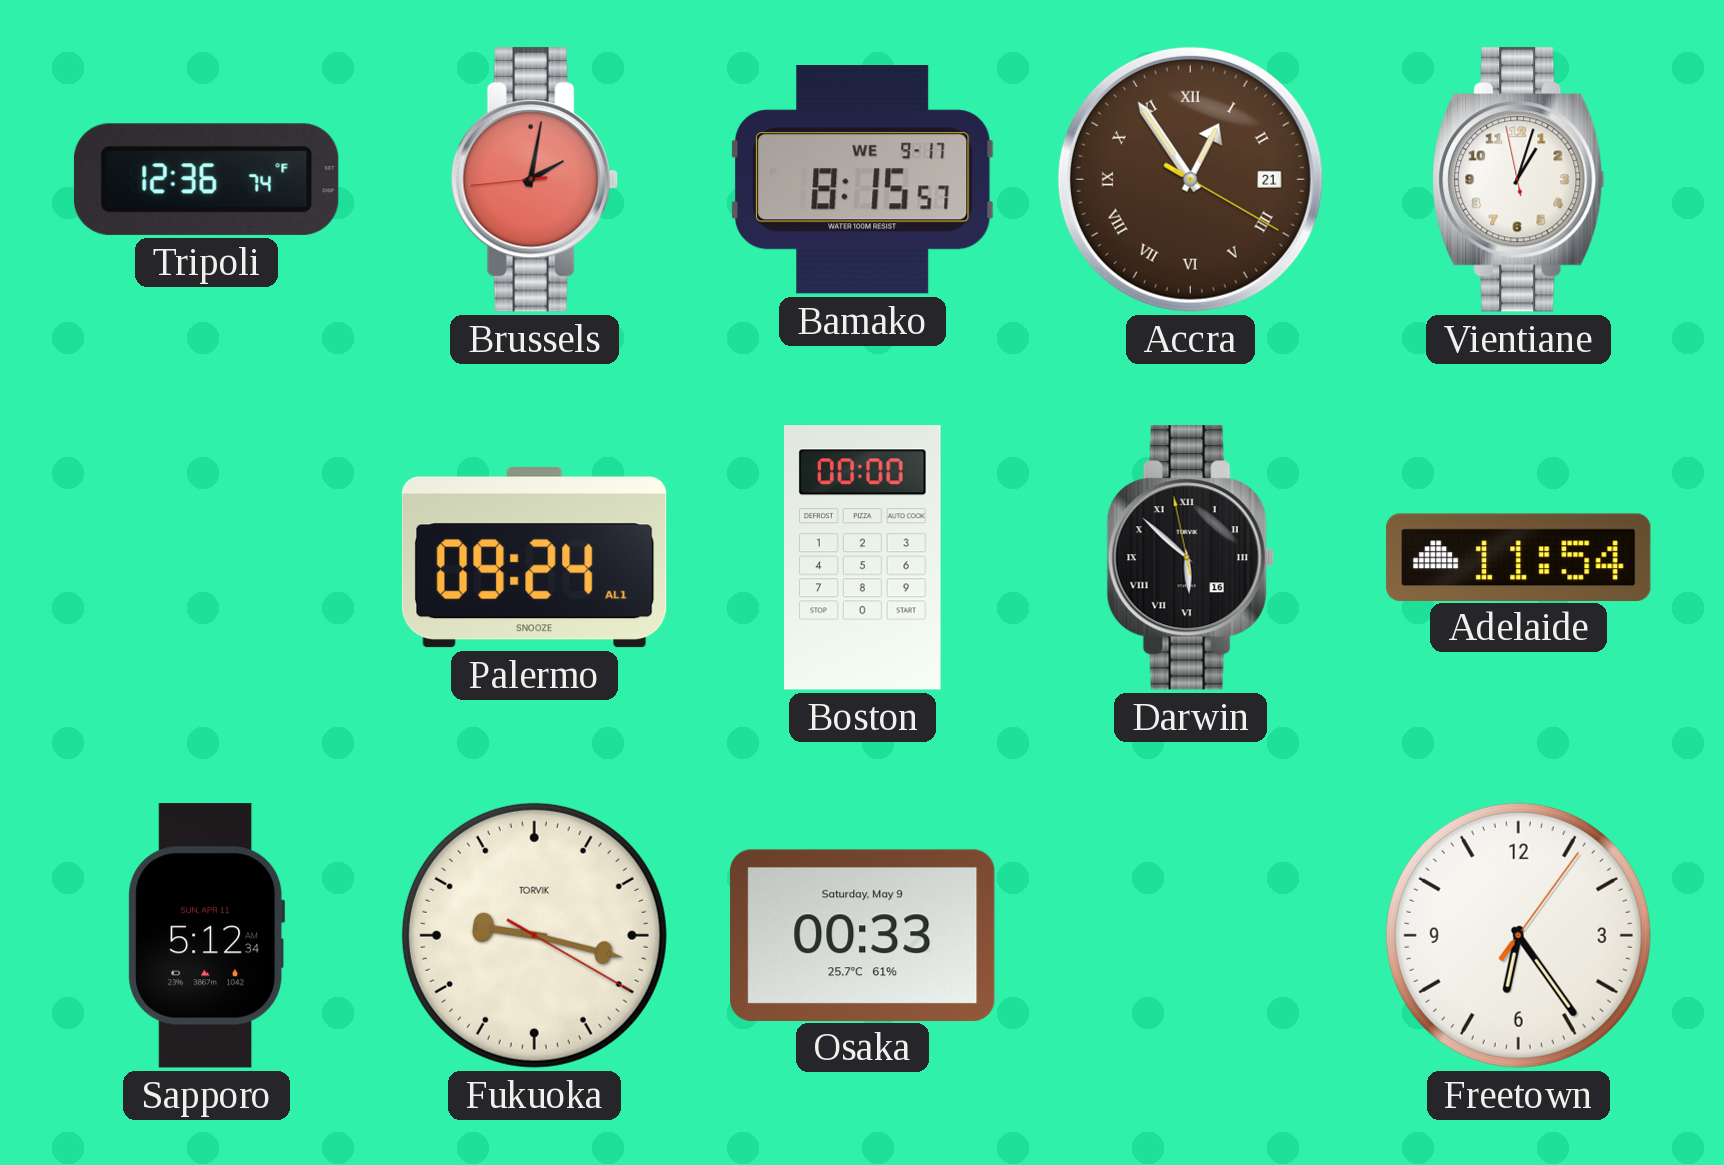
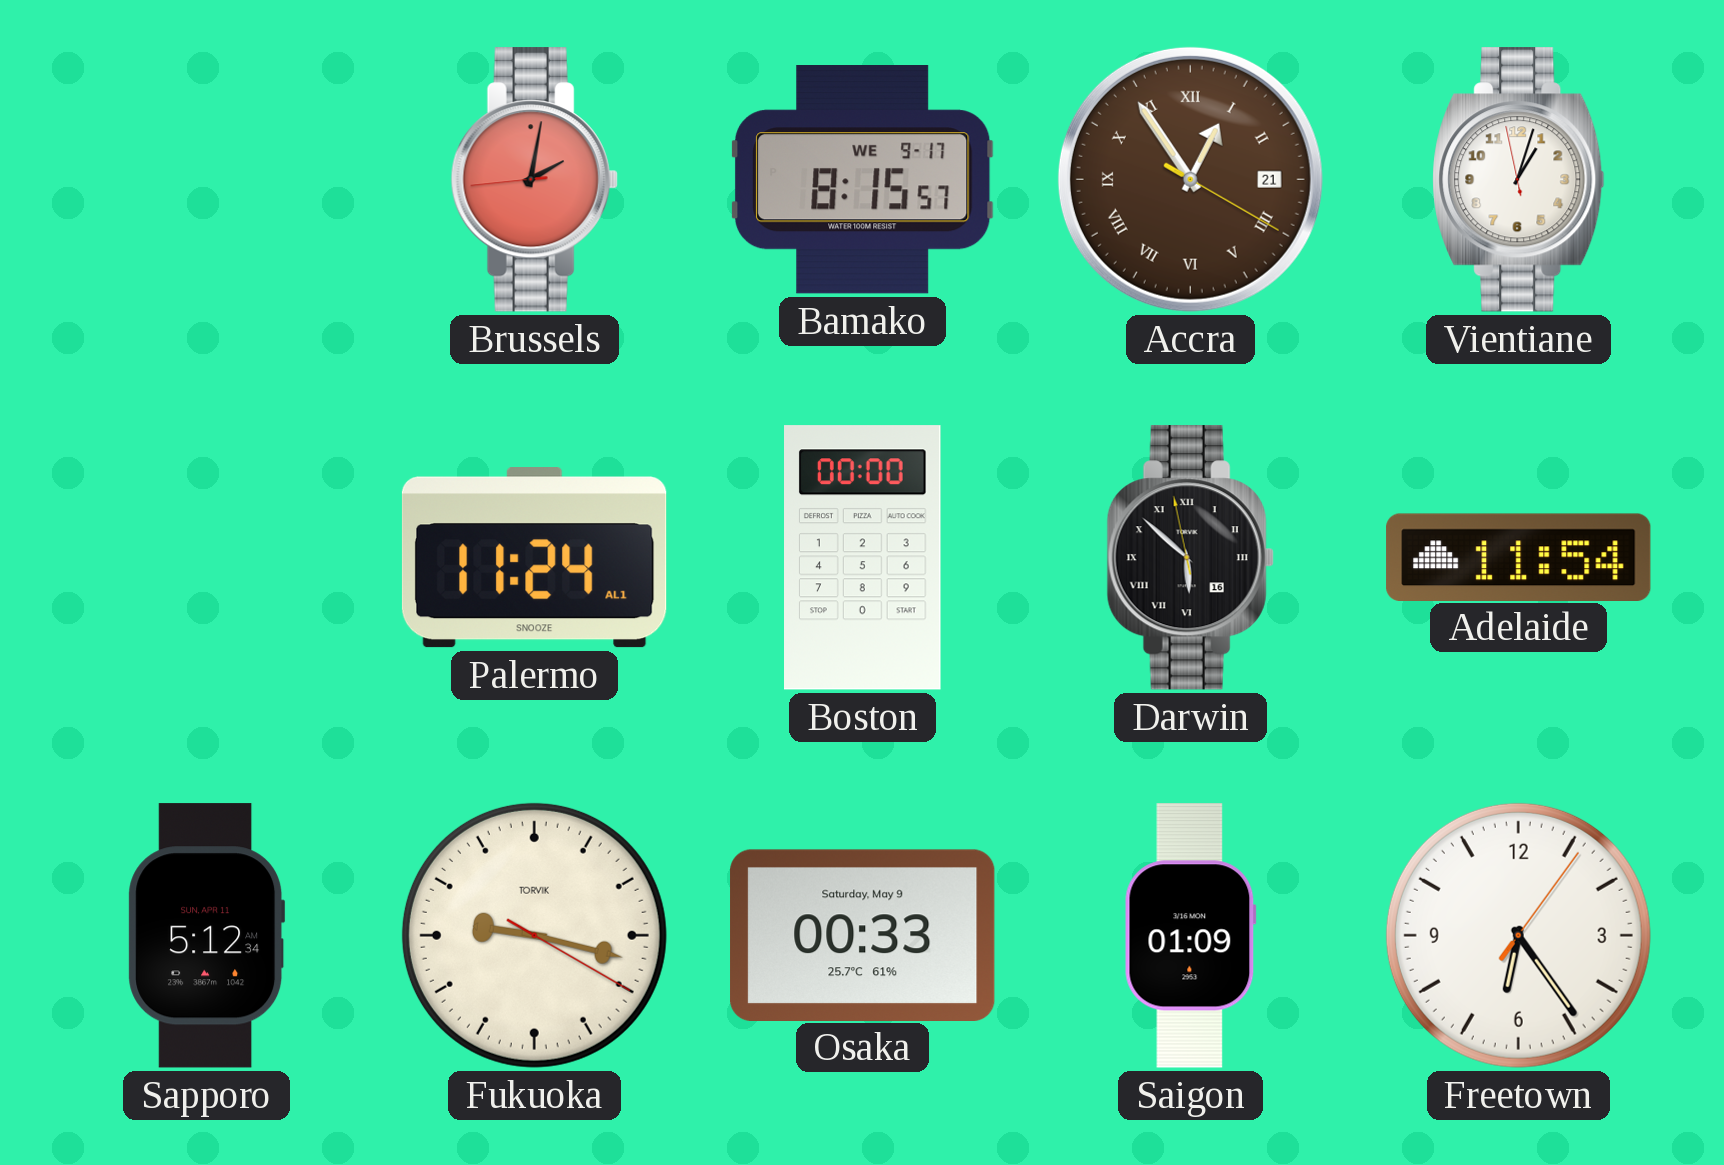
Tripoli: 12:36 -> none (206, 179)
Palermo: 09:24 -> 11:24 (534, 558)
Saigon: none -> 01:09 (1190, 936)
